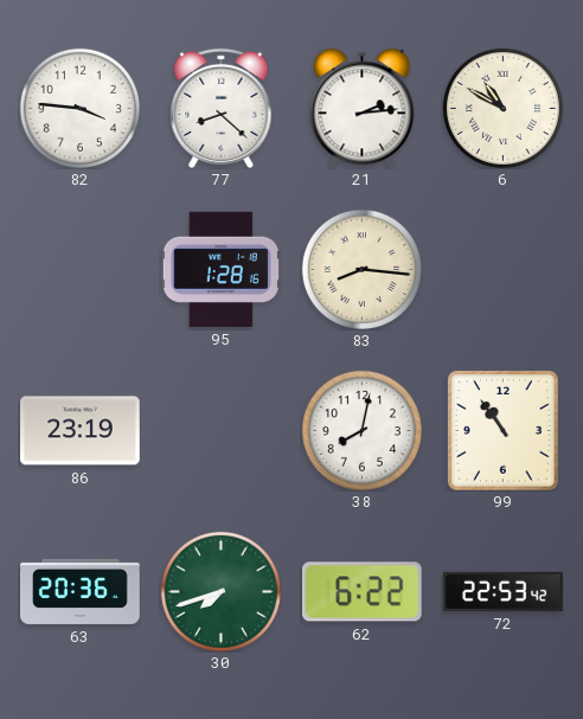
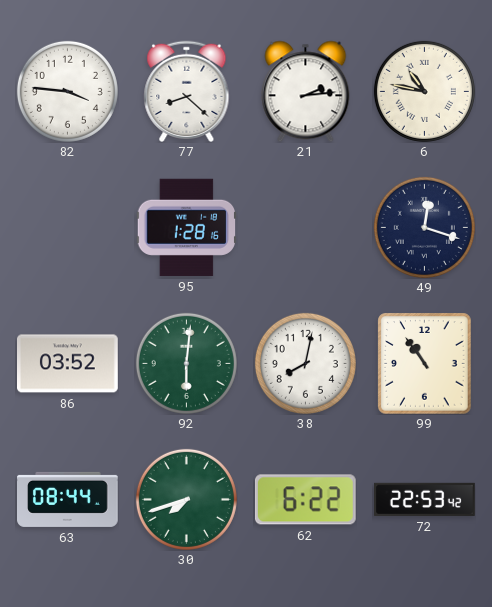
6: 10:50 -> 10:47 (424, 91)
83: 8:16 -> none (361, 269)
49: none -> 12:18 (424, 227)
86: 23:19 -> 03:52 (68, 364)
92: none -> 6:01 (186, 363)
63: 20:36 -> 08:44 (68, 499)
